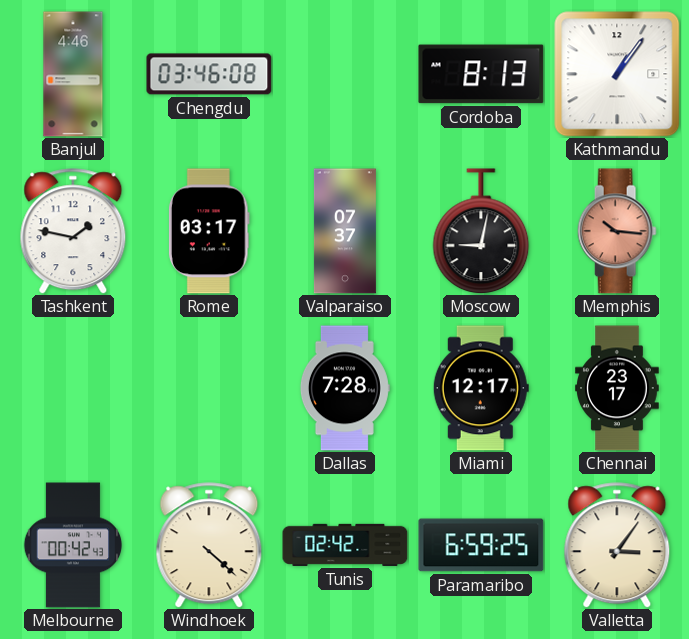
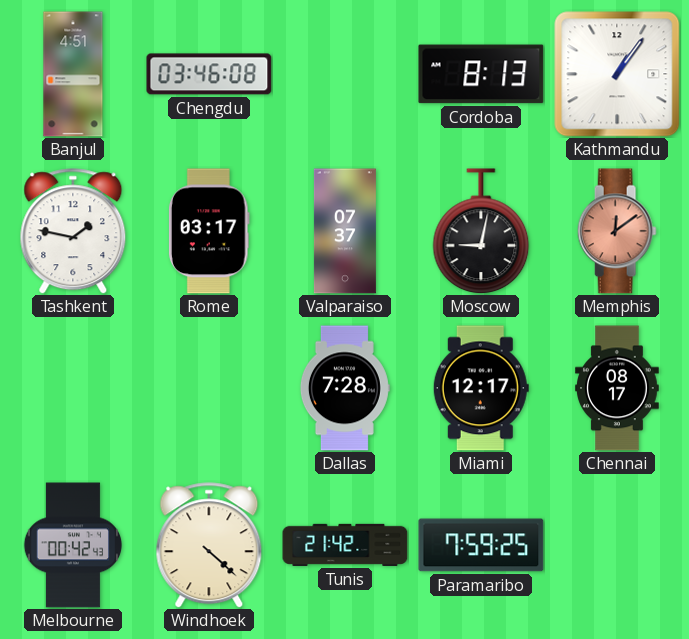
Banjul: 4:46 -> 4:51 (73, 74)
Memphis: 10:16 -> 12:09 (617, 231)
Chennai: 23:17 -> 08:17 (618, 388)
Tunis: 02:42 -> 21:42 (345, 545)
Paramaribo: 6:59 -> 7:59 (481, 545)
Valletta: 3:06 -> none (617, 545)
